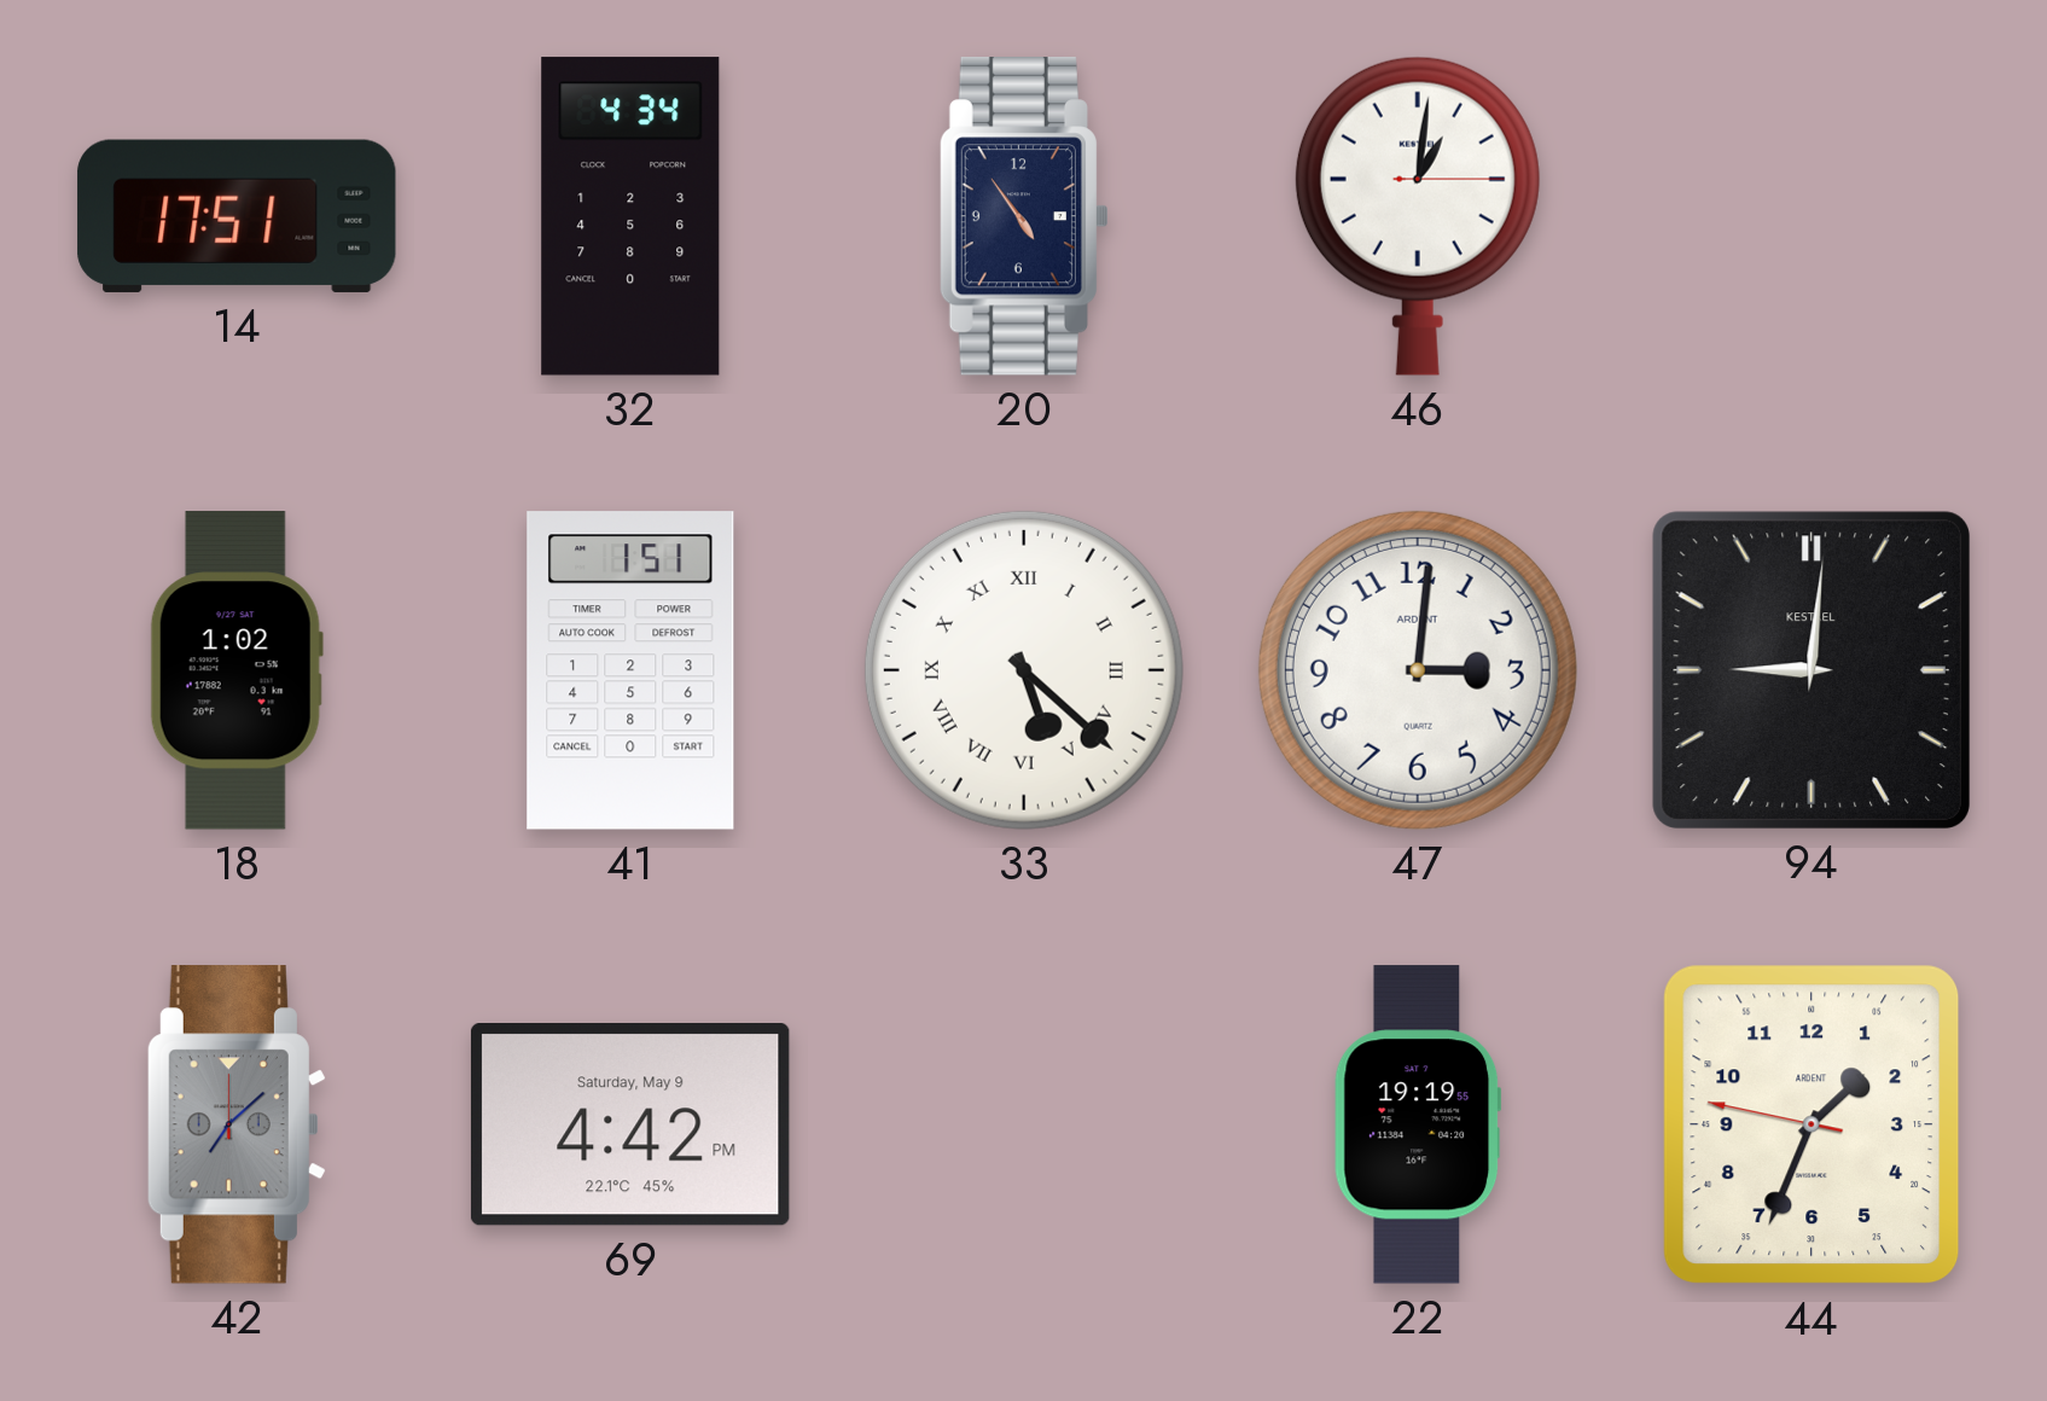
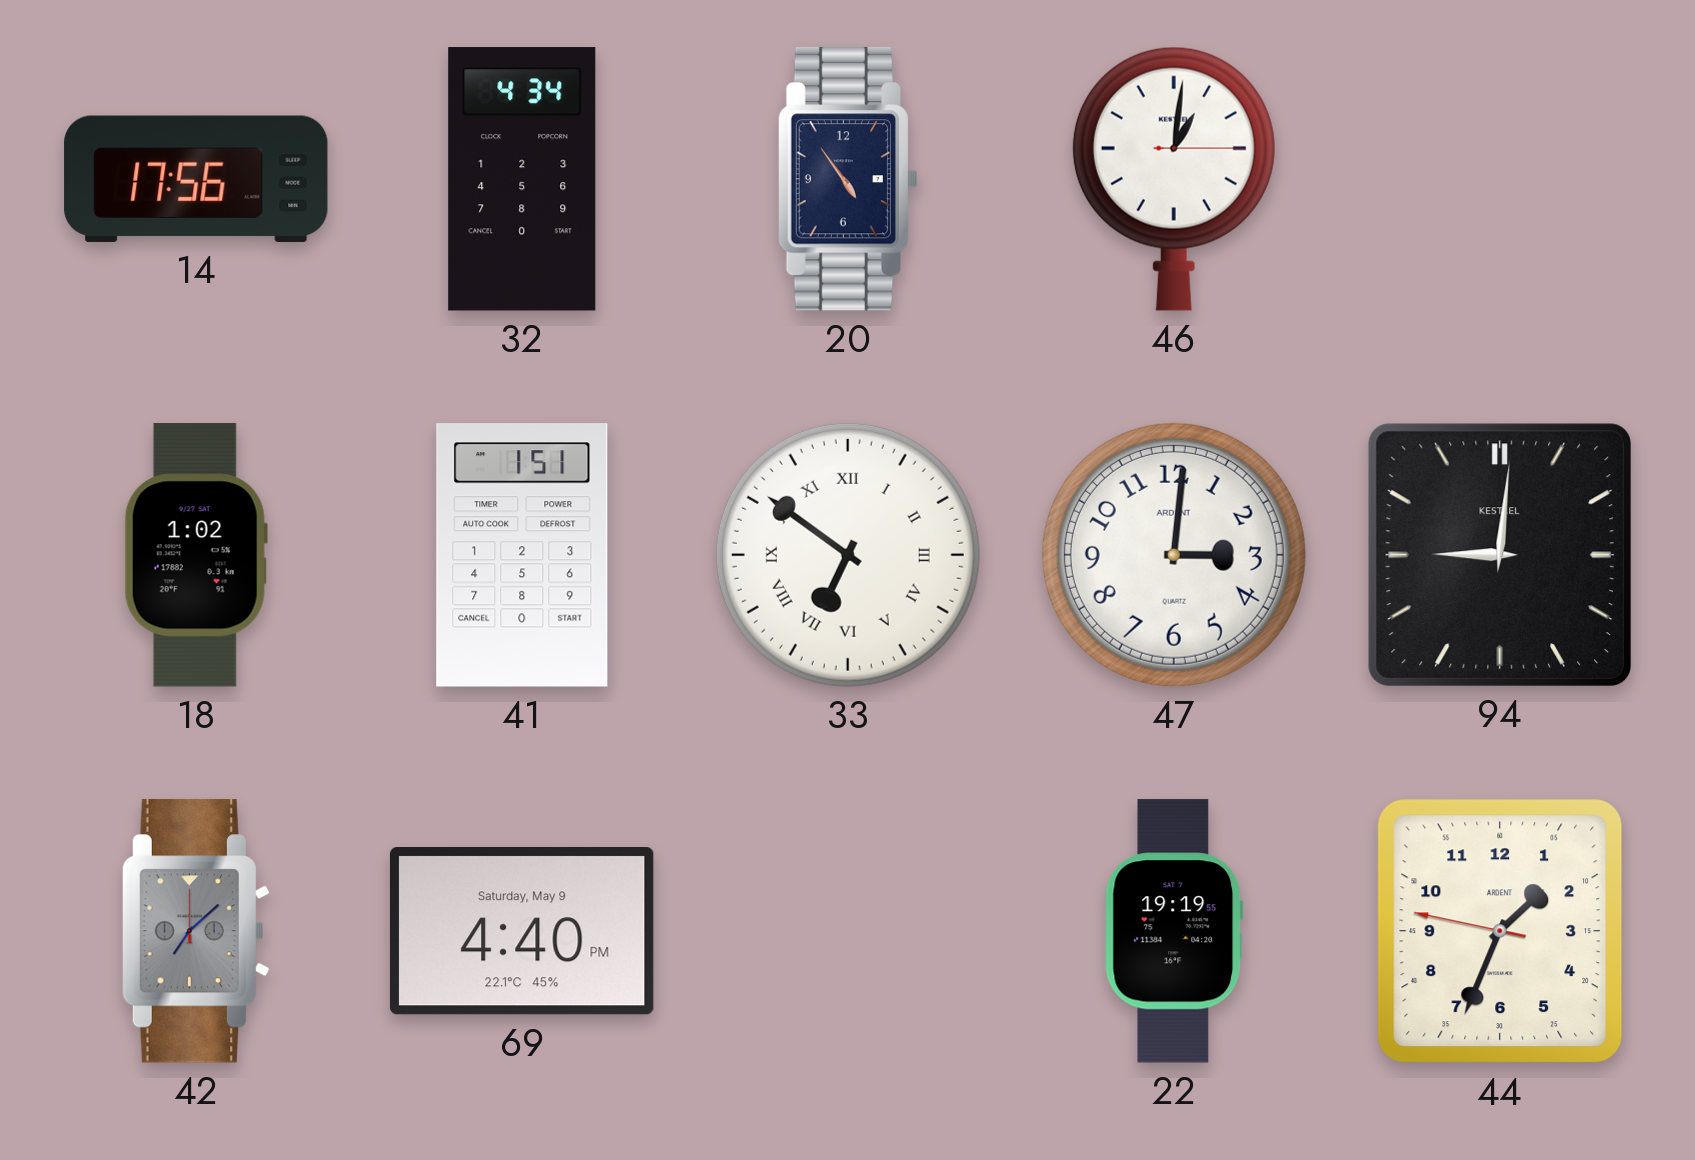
14: 17:51 -> 17:56 (196, 179)
33: 5:22 -> 6:51 (848, 555)
69: 4:42 -> 4:40 (522, 932)
